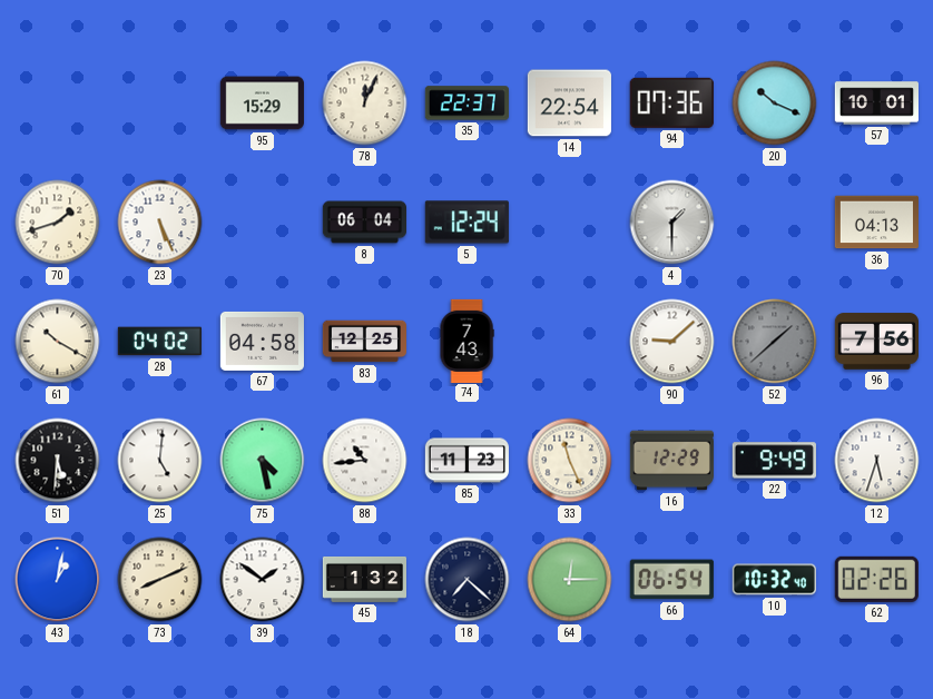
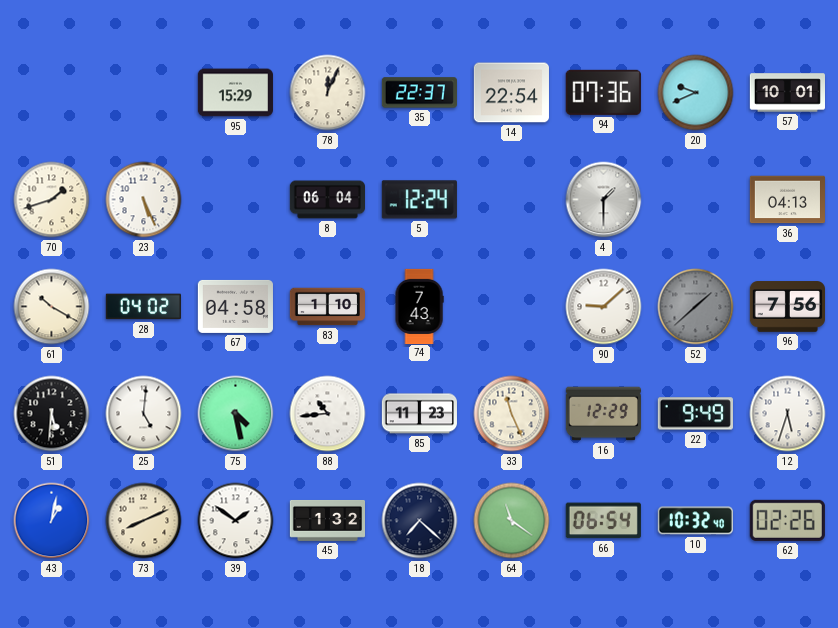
20: 10:19 -> 9:41 (696, 93)
83: 12:25 -> 1:10 (327, 307)
64: 12:15 -> 11:21 (512, 521)
